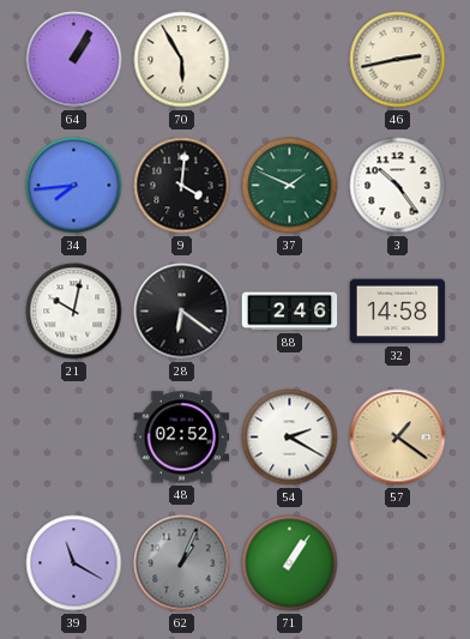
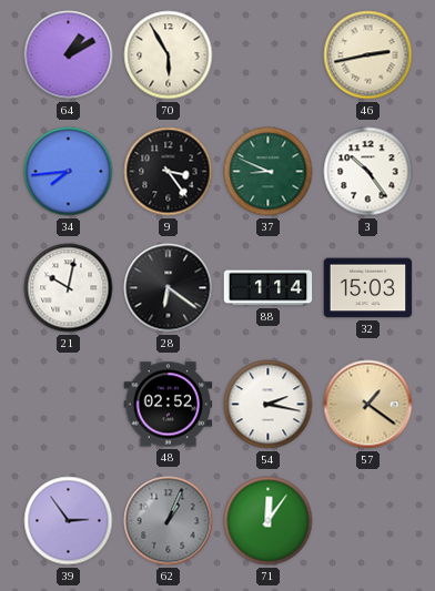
64: 1:05 -> 1:10 (69, 55)
9: 4:01 -> 3:24 (169, 172)
37: 1:49 -> 8:49 (269, 172)
88: 2:46 -> 1:14 (269, 288)
32: 14:58 -> 15:03 (368, 288)
54: 2:20 -> 2:17 (269, 405)
39: 11:20 -> 2:54 (69, 521)
71: 1:06 -> 12:06 (269, 521)
